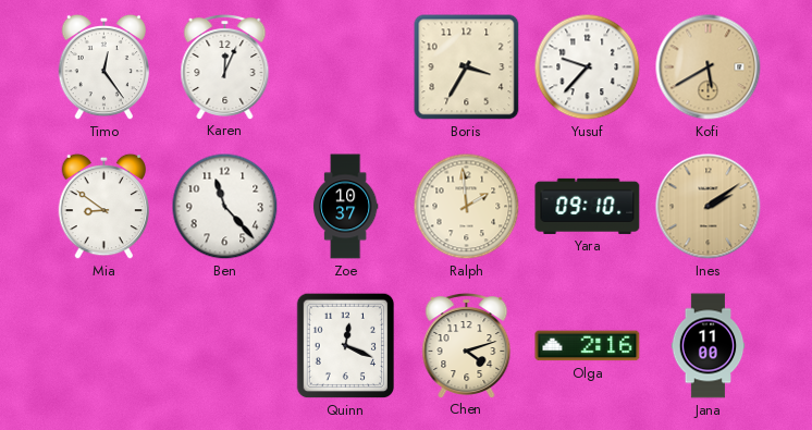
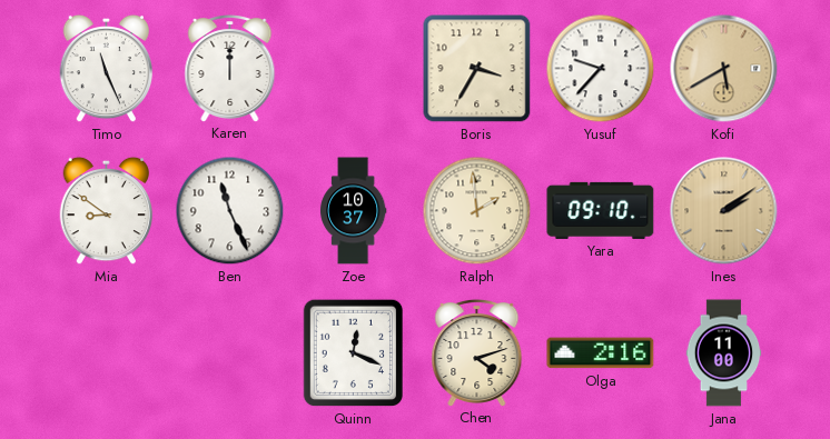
Timo: 12:24 -> 11:26 (107, 69)
Karen: 12:04 -> 12:00 (230, 69)
Ben: 11:23 -> 11:26 (230, 211)
